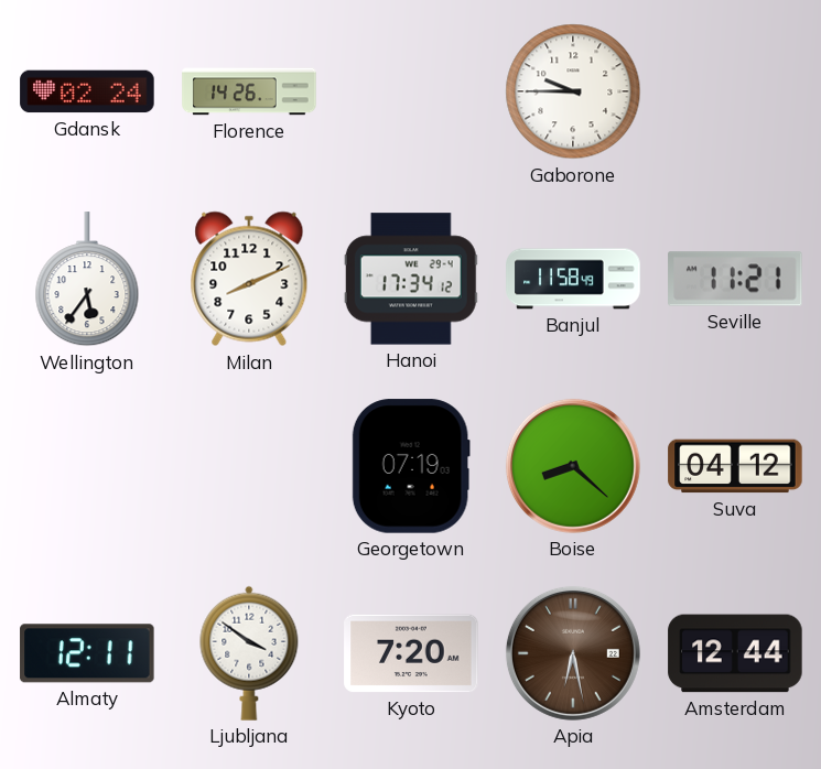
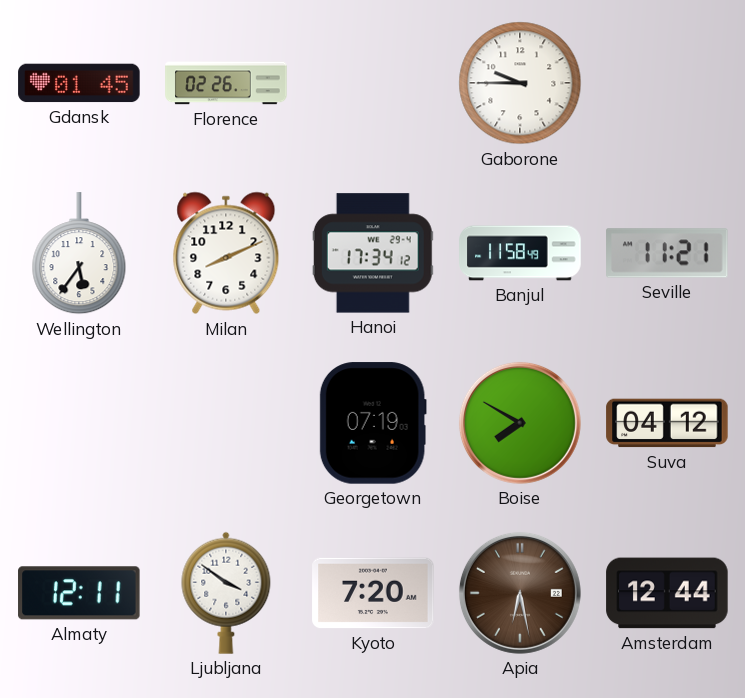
Gdansk: 02:24 -> 01:45 (79, 83)
Florence: 14:26 -> 02:26 (226, 83)
Boise: 8:22 -> 7:50 (520, 423)
